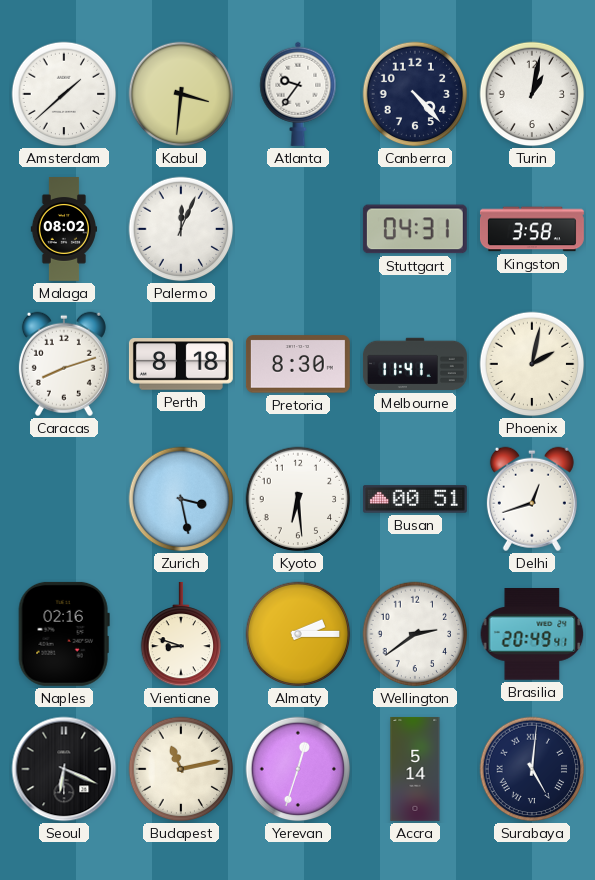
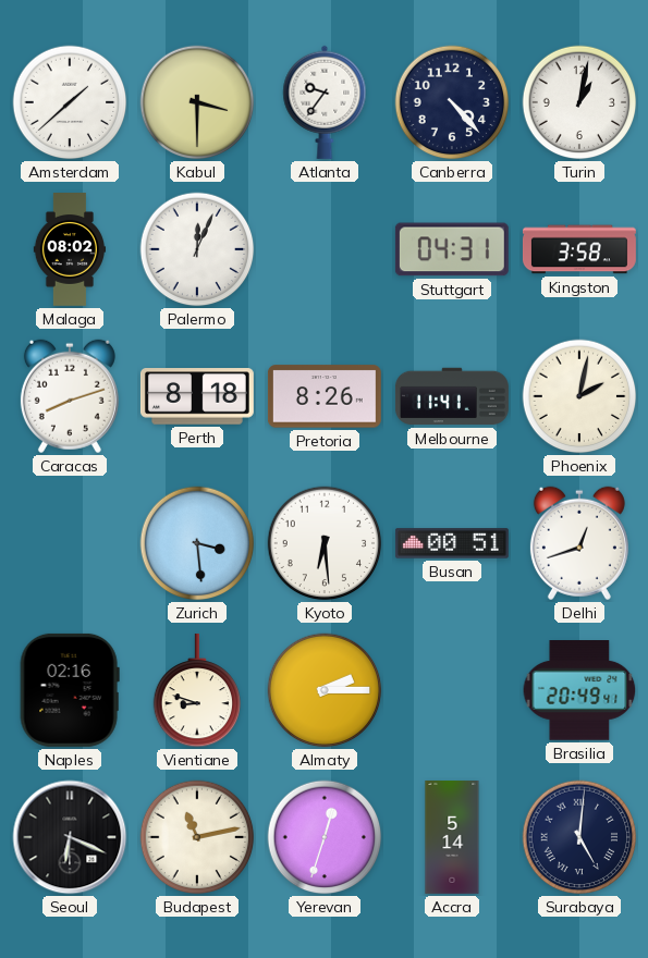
Kabul: 3:31 -> 3:30 (197, 102)
Pretoria: 8:30 -> 8:26 (325, 396)
Zurich: 3:28 -> 3:29 (197, 543)
Wellington: 2:39 -> none (415, 634)
